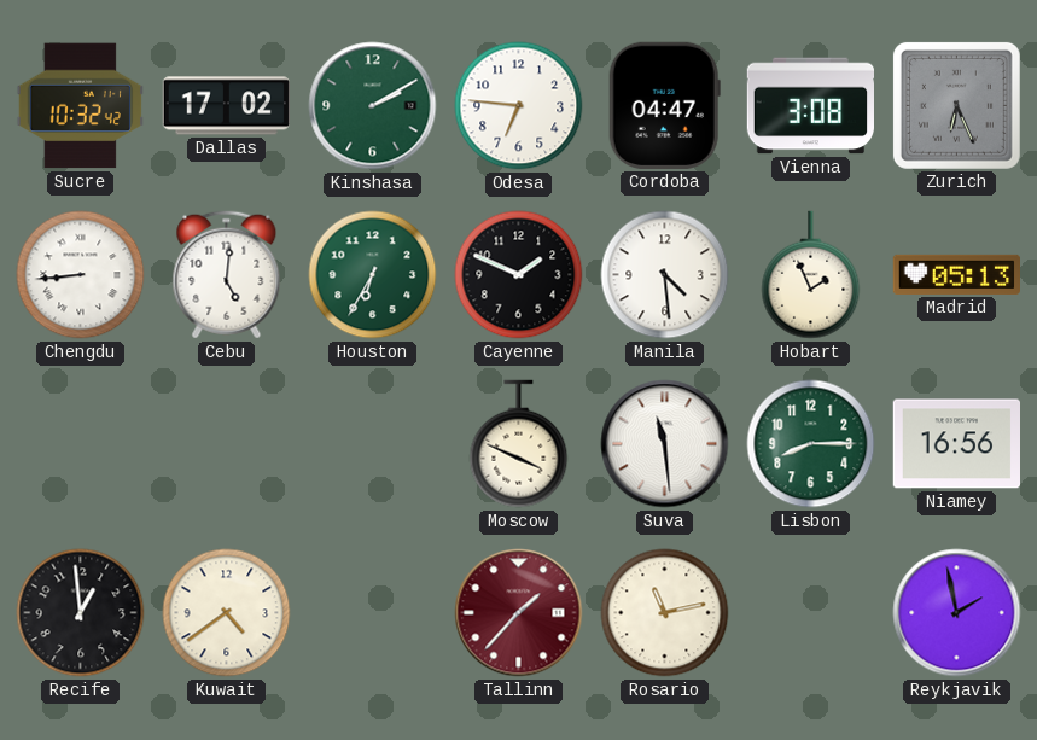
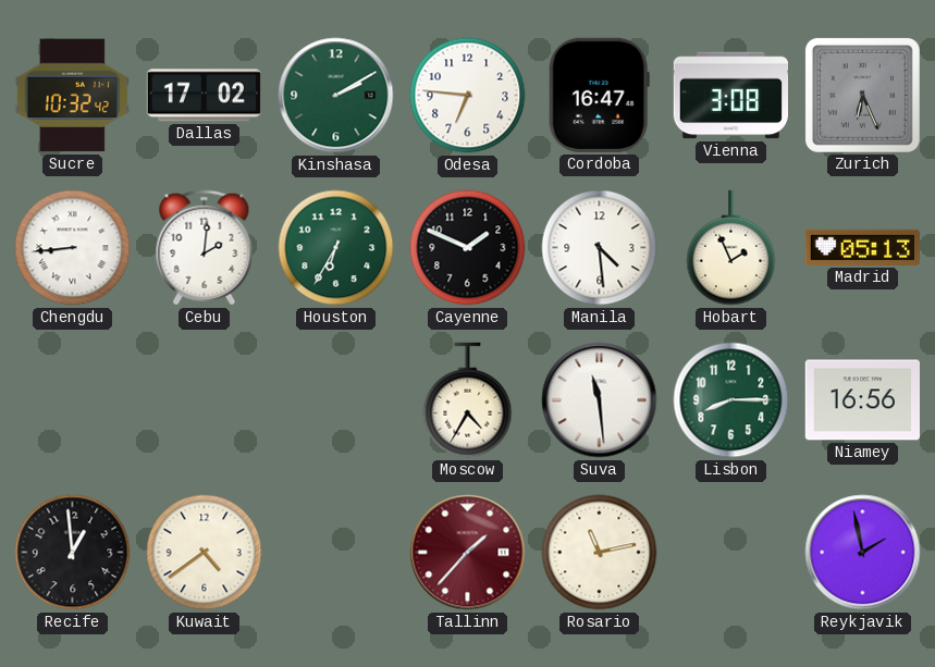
Cordoba: 04:47 -> 16:47 (599, 95)
Cebu: 5:01 -> 2:01 (205, 248)
Moscow: 3:49 -> 4:35 (468, 400)
